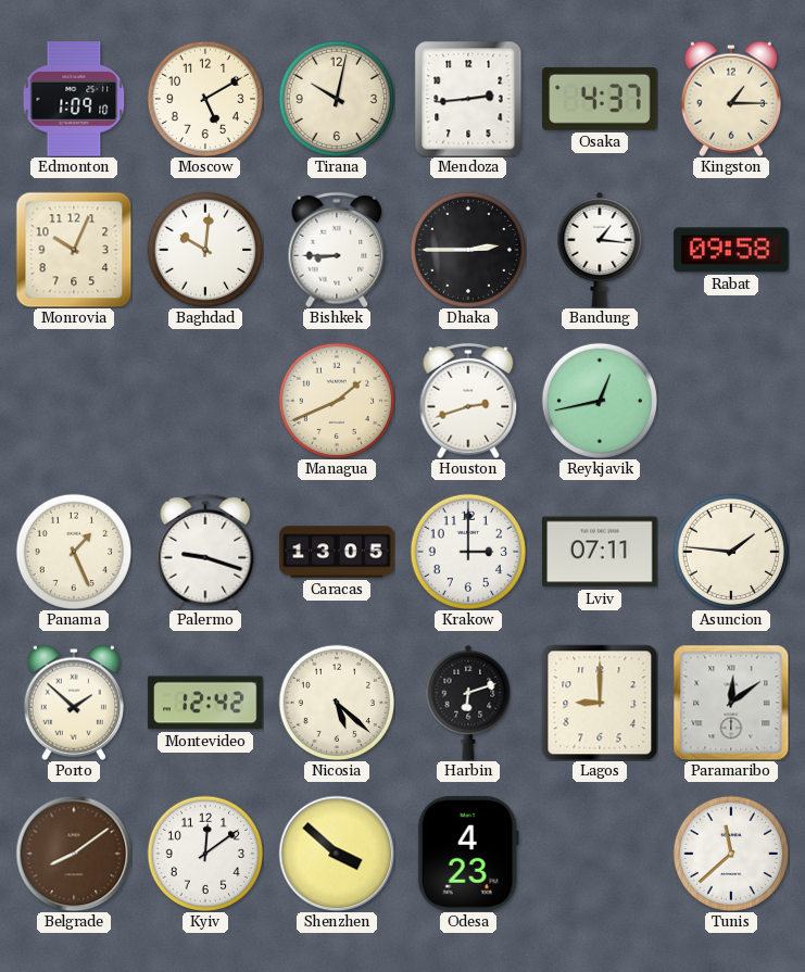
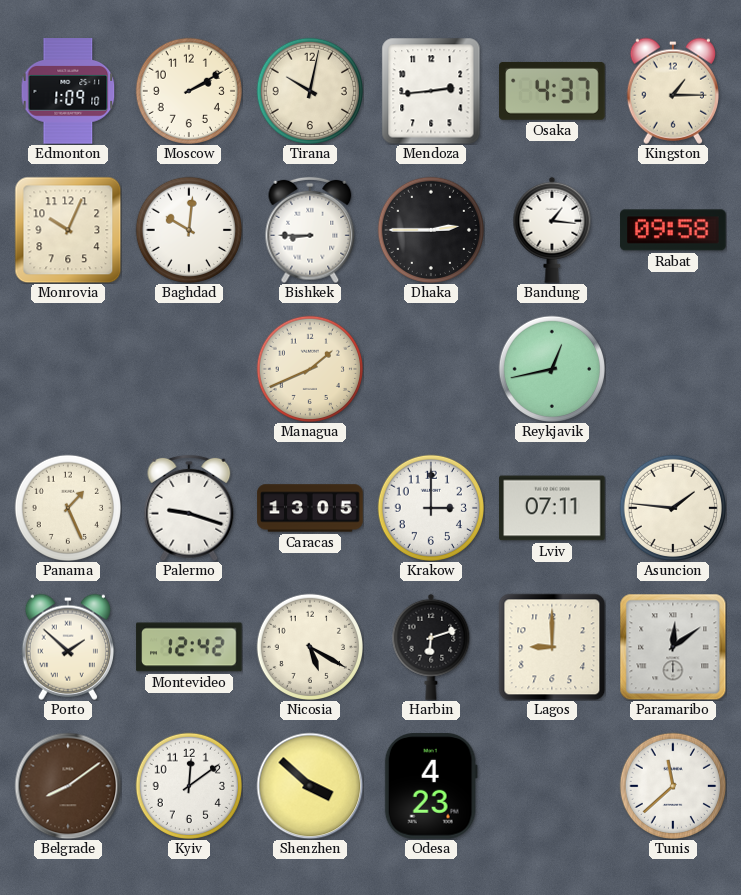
Moscow: 5:10 -> 2:10 (188, 90)
Houston: 2:42 -> none (468, 401)
Nicosia: 5:22 -> 5:20 (309, 646)
